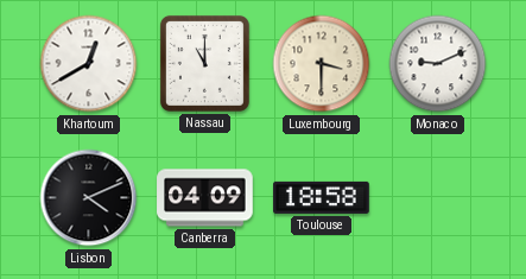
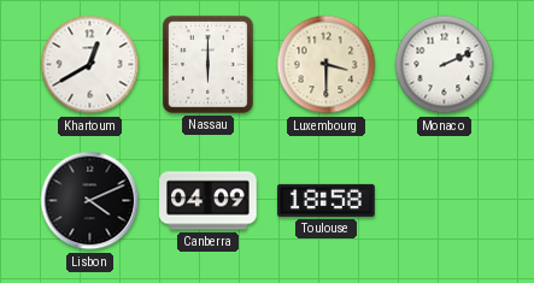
Nassau: 11:00 -> 6:00 (207, 64)
Monaco: 9:11 -> 2:11 (445, 65)
